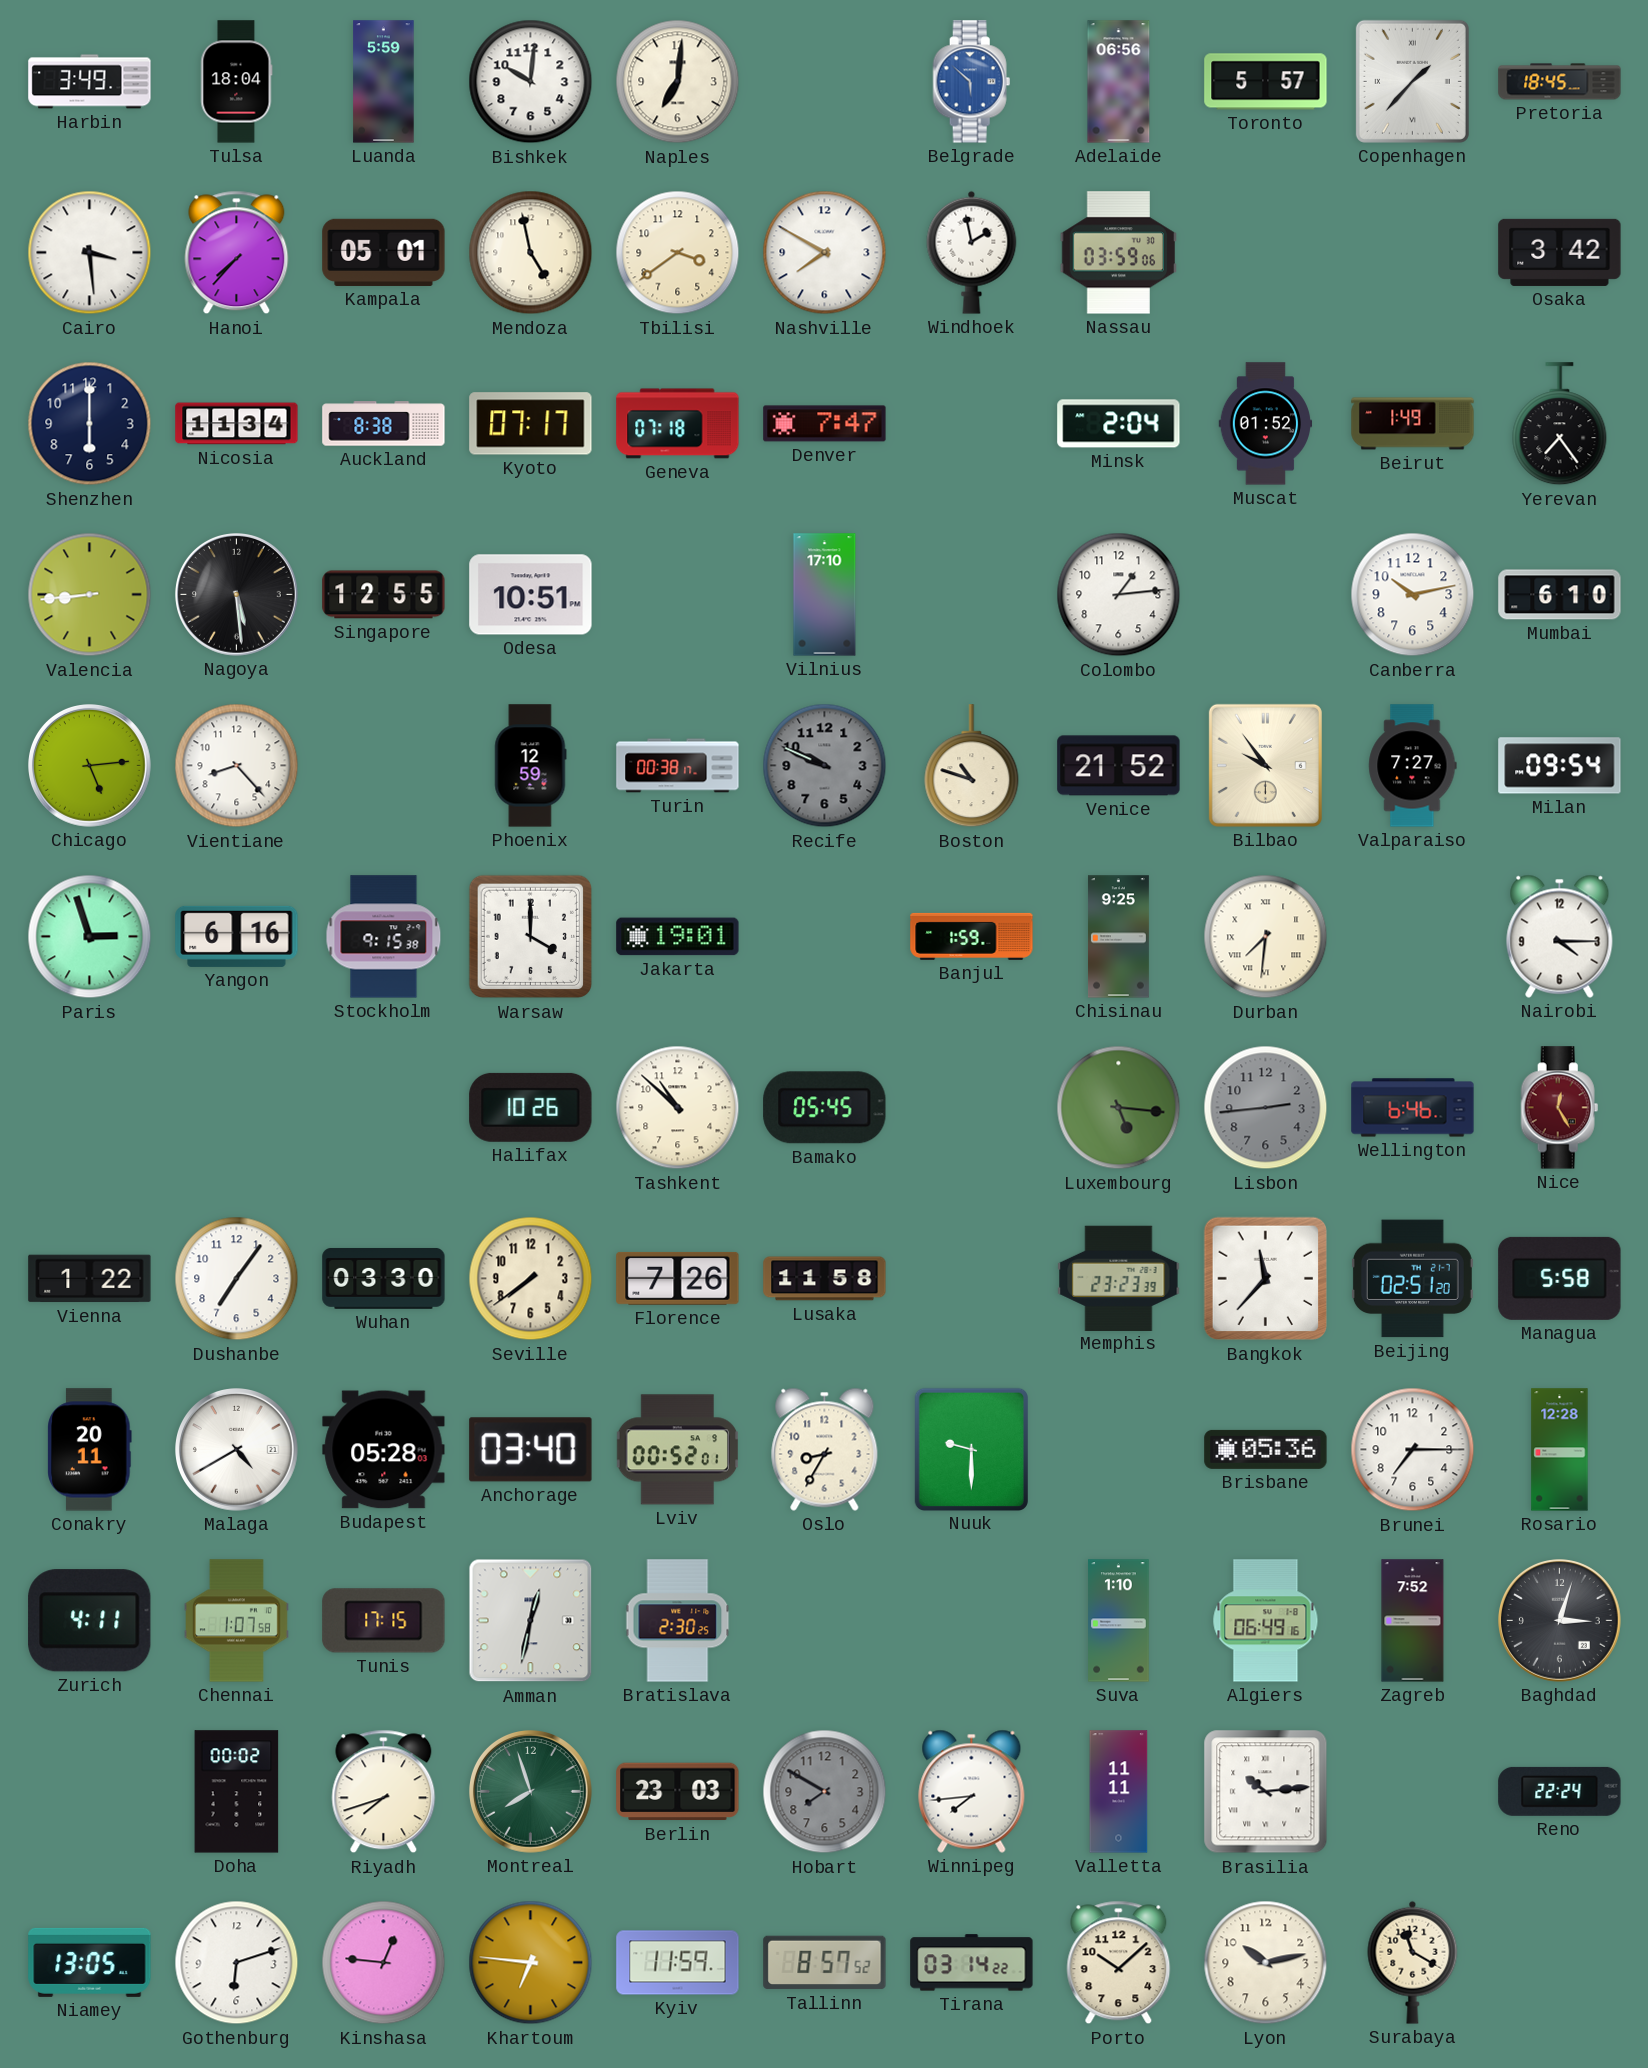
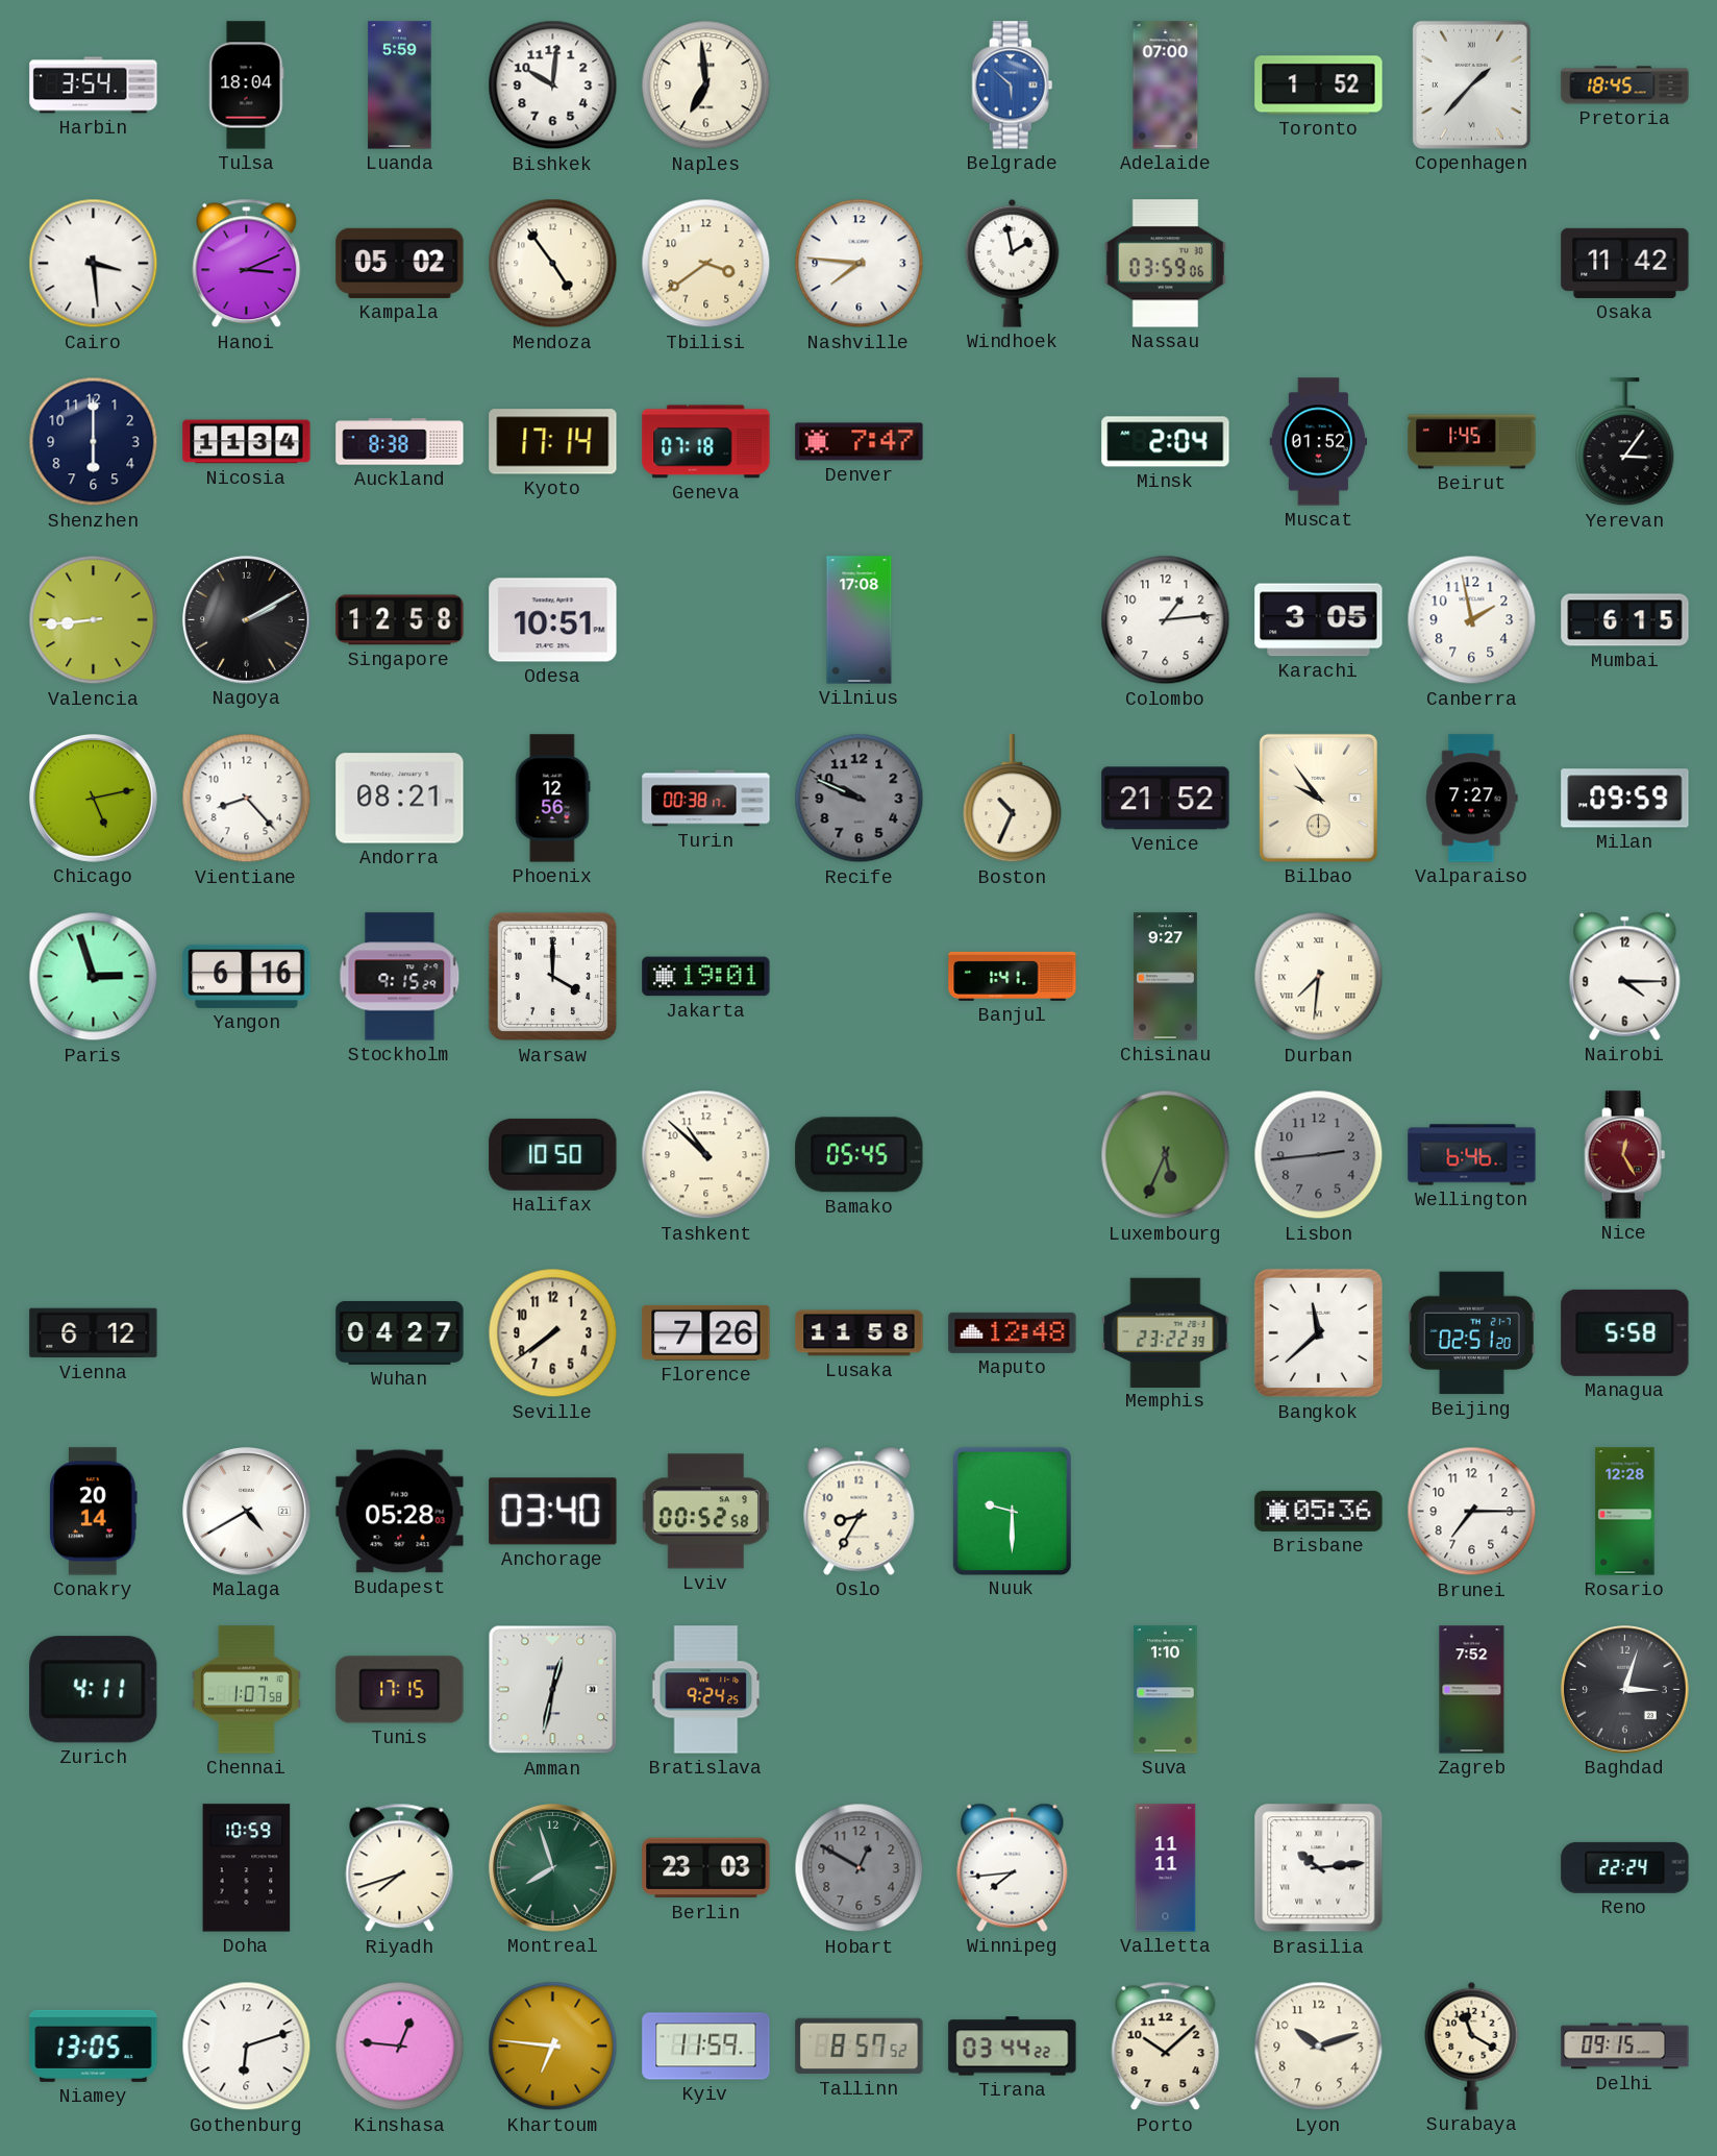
Harbin: 3:49 -> 3:54 (94, 85)
Naples: 7:01 -> 6:59 (706, 85)
Adelaide: 06:56 -> 07:00 (1166, 85)
Toronto: 5:57 -> 1:52 (1319, 85)
Hanoi: 7:37 -> 3:11 (247, 264)
Kampala: 05:01 -> 05:02 (400, 263)
Mendoza: 4:58 -> 4:54 (553, 264)
Nashville: 7:50 -> 7:46 (860, 264)
Osaka: 3:42 -> 11:42 (1625, 263)
Kyoto: 07:17 -> 17:14 (553, 442)
Beirut: 1:49 -> 1:45 (1472, 442)
Yerevan: 7:24 -> 3:06 (1625, 442)
Nagoya: 5:29 -> 2:10 (247, 620)
Singapore: 12:55 -> 12:58 (400, 620)
Vilnius: 17:10 -> 17:08 (860, 620)
Karachi: none -> 3:05 (1319, 620)
Canberra: 10:13 -> 1:58 (1472, 620)
Mumbai: 6:10 -> 6:15 (1625, 620)
Chicago: 5:14 -> 5:13 (94, 799)
Andorra: none -> 08:21 (400, 799)
Phoenix: 12:59 -> 12:56 (553, 799)
Boston: 10:48 -> 10:34 (1013, 799)
Milan: 09:54 -> 09:59 (1625, 799)
Stockholm: 9:15:38 -> 9:15:29 (400, 977)
Banjul: 1:59 -> 1:41 (1013, 976)
Chisinau: 9:25 -> 9:27 (1165, 977)
Halifax: 10:26 -> 10:50 (553, 1154)
Luxembourg: 5:16 -> 5:34 (1166, 1155)
Vienna: 1:22 -> 6:12 (94, 1333)
Dushanbe: 7:06 -> none (237, 1279)
Wuhan: 03:30 -> 04:27 (400, 1332)
Maputo: none -> 12:48 (1013, 1332)
Memphis: 23:23 -> 23:22 (1166, 1332)
Bangkok: 11:37 -> 11:38 (1319, 1333)
Conakry: 20:11 -> 20:14 (94, 1512)
Lviv: 00:52:01 -> 00:52:58 (705, 1512)
Bratislava: 2:30 -> 9:24 (706, 1690)
Algiers: 06:49 -> none (1266, 1621)
Doha: 00:02 -> 10:59 (247, 1868)
Hobart: 7:50 -> 12:50 (860, 1868)
Tirana: 03:14 -> 03:44 (1013, 2047)
Lyon: 10:13 -> 10:12 (1319, 2047)
Delhi: none -> 09:15 (1625, 2047)
